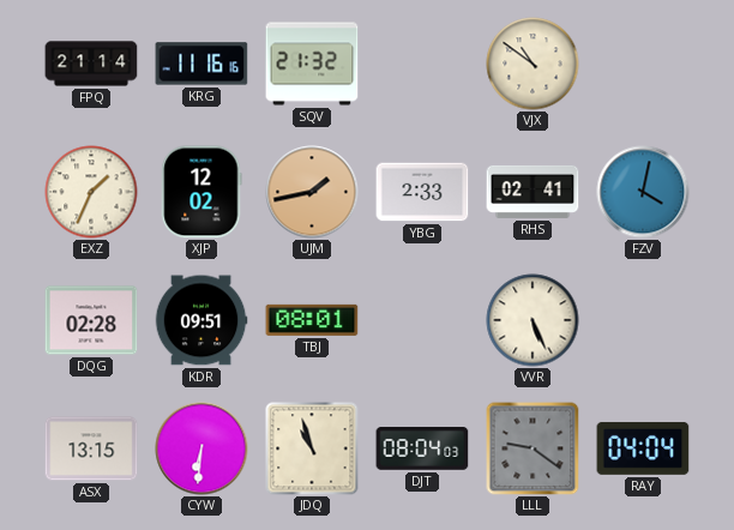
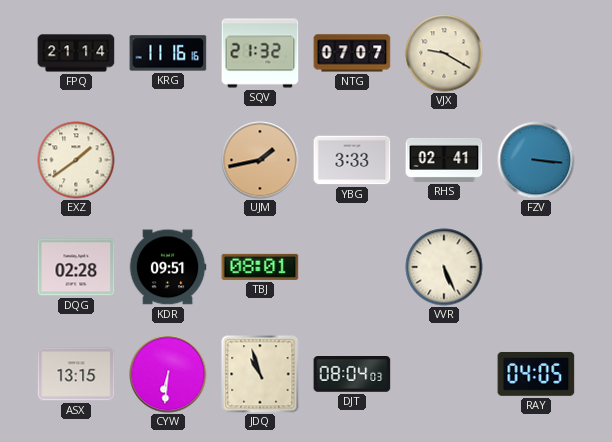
NTG: none -> 07:07 (352, 53)
VJX: 10:51 -> 9:20 (444, 53)
EXZ: 1:34 -> 1:39 (76, 160)
XJP: 12:02 -> none (201, 192)
YBG: 2:33 -> 3:33 (352, 160)
FZV: 4:02 -> 3:16 (536, 160)
LLL: 9:21 -> none (533, 448)
RAY: 04:04 -> 04:05 (536, 374)
